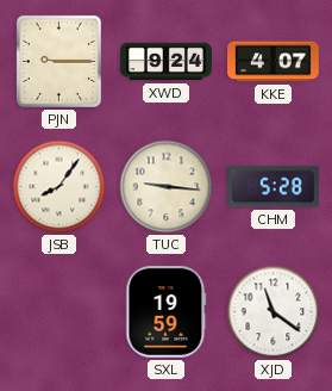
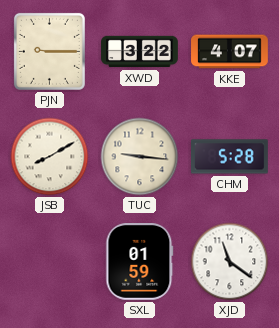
XWD: 9:24 -> 3:22 (140, 52)
JSB: 8:06 -> 8:10 (50, 157)
SXL: 19:59 -> 01:59 (140, 262)
